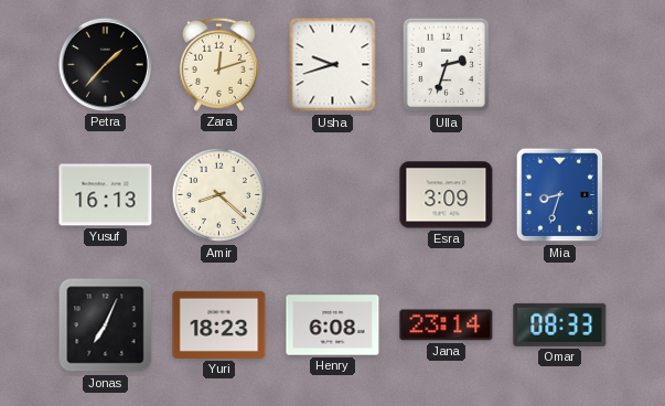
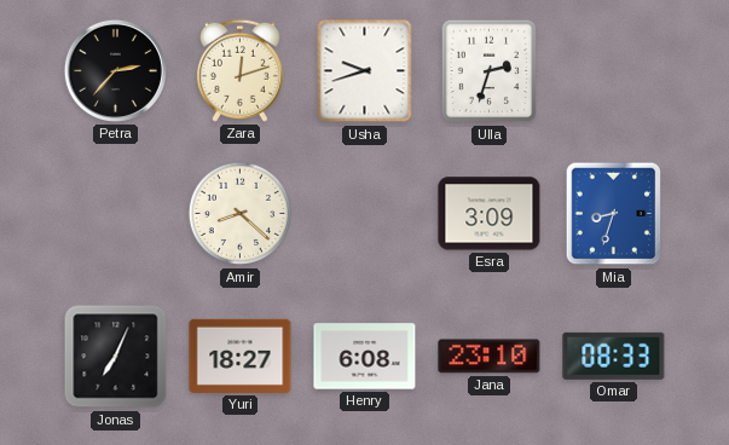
Petra: 1:37 -> 2:37 (115, 70)
Yusuf: 16:13 -> none (106, 195)
Yuri: 18:23 -> 18:27 (241, 356)
Jana: 23:14 -> 23:10 (490, 357)
